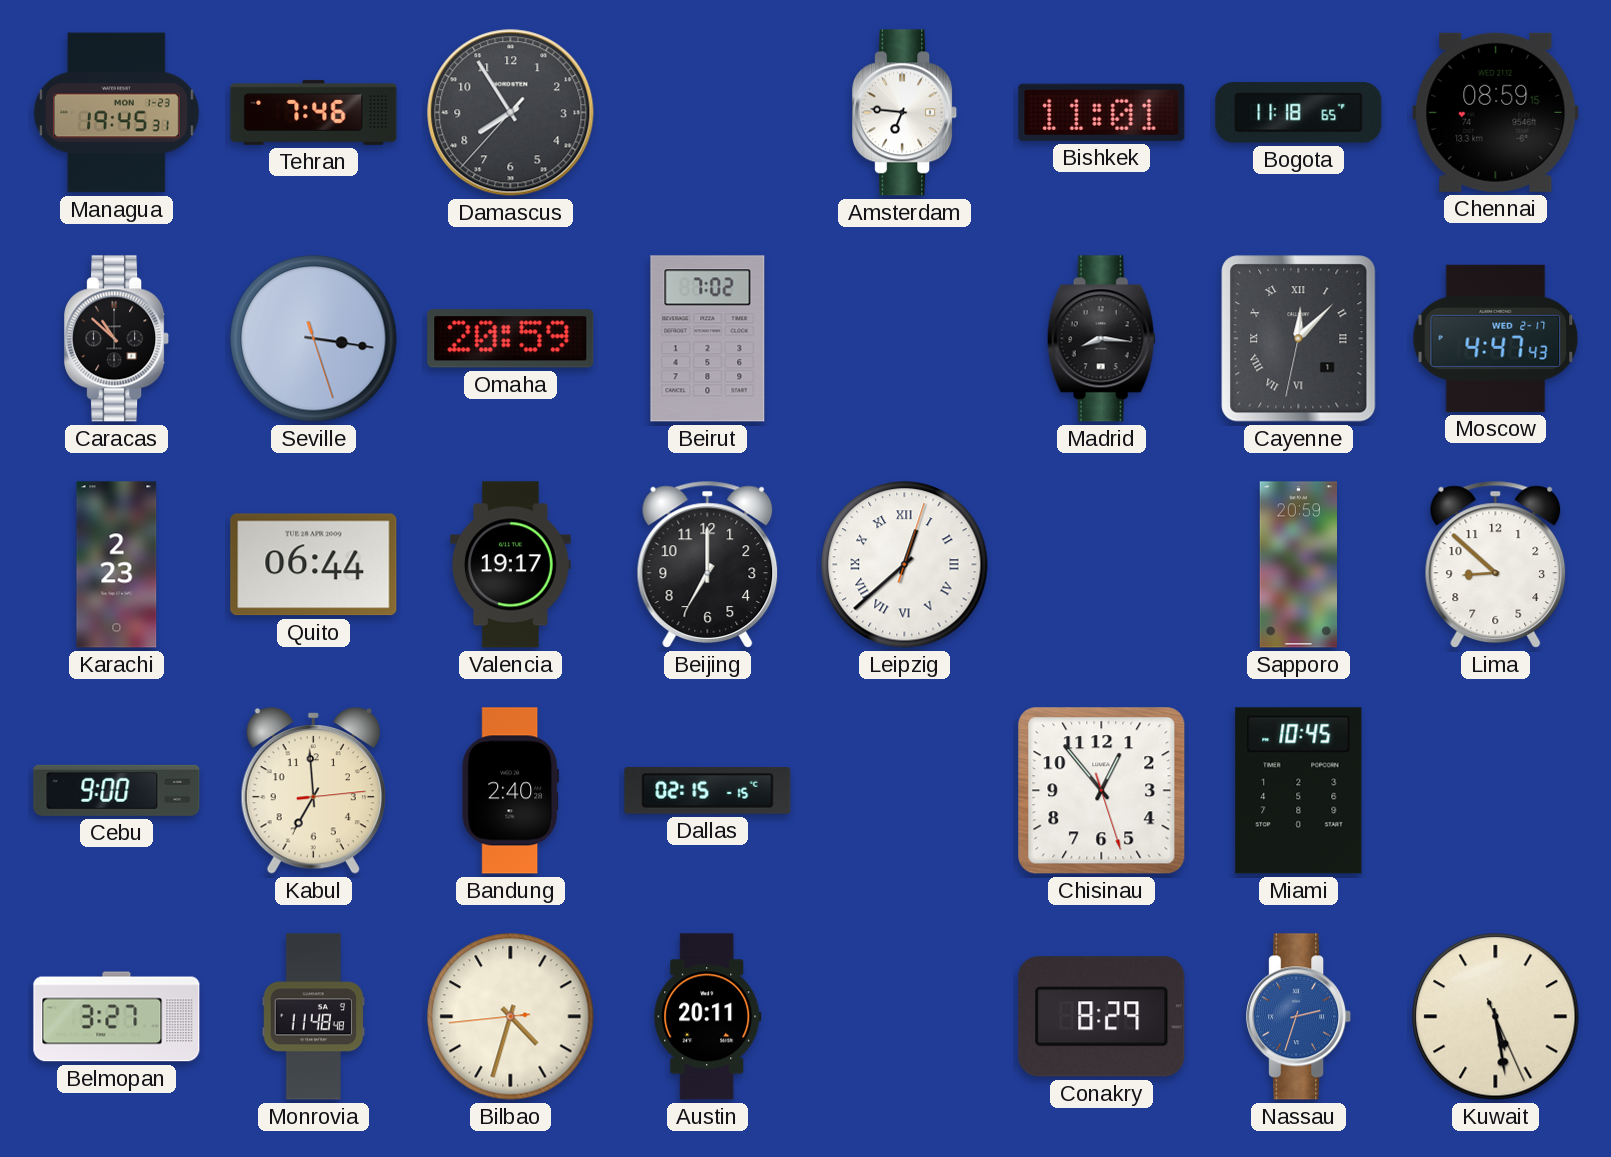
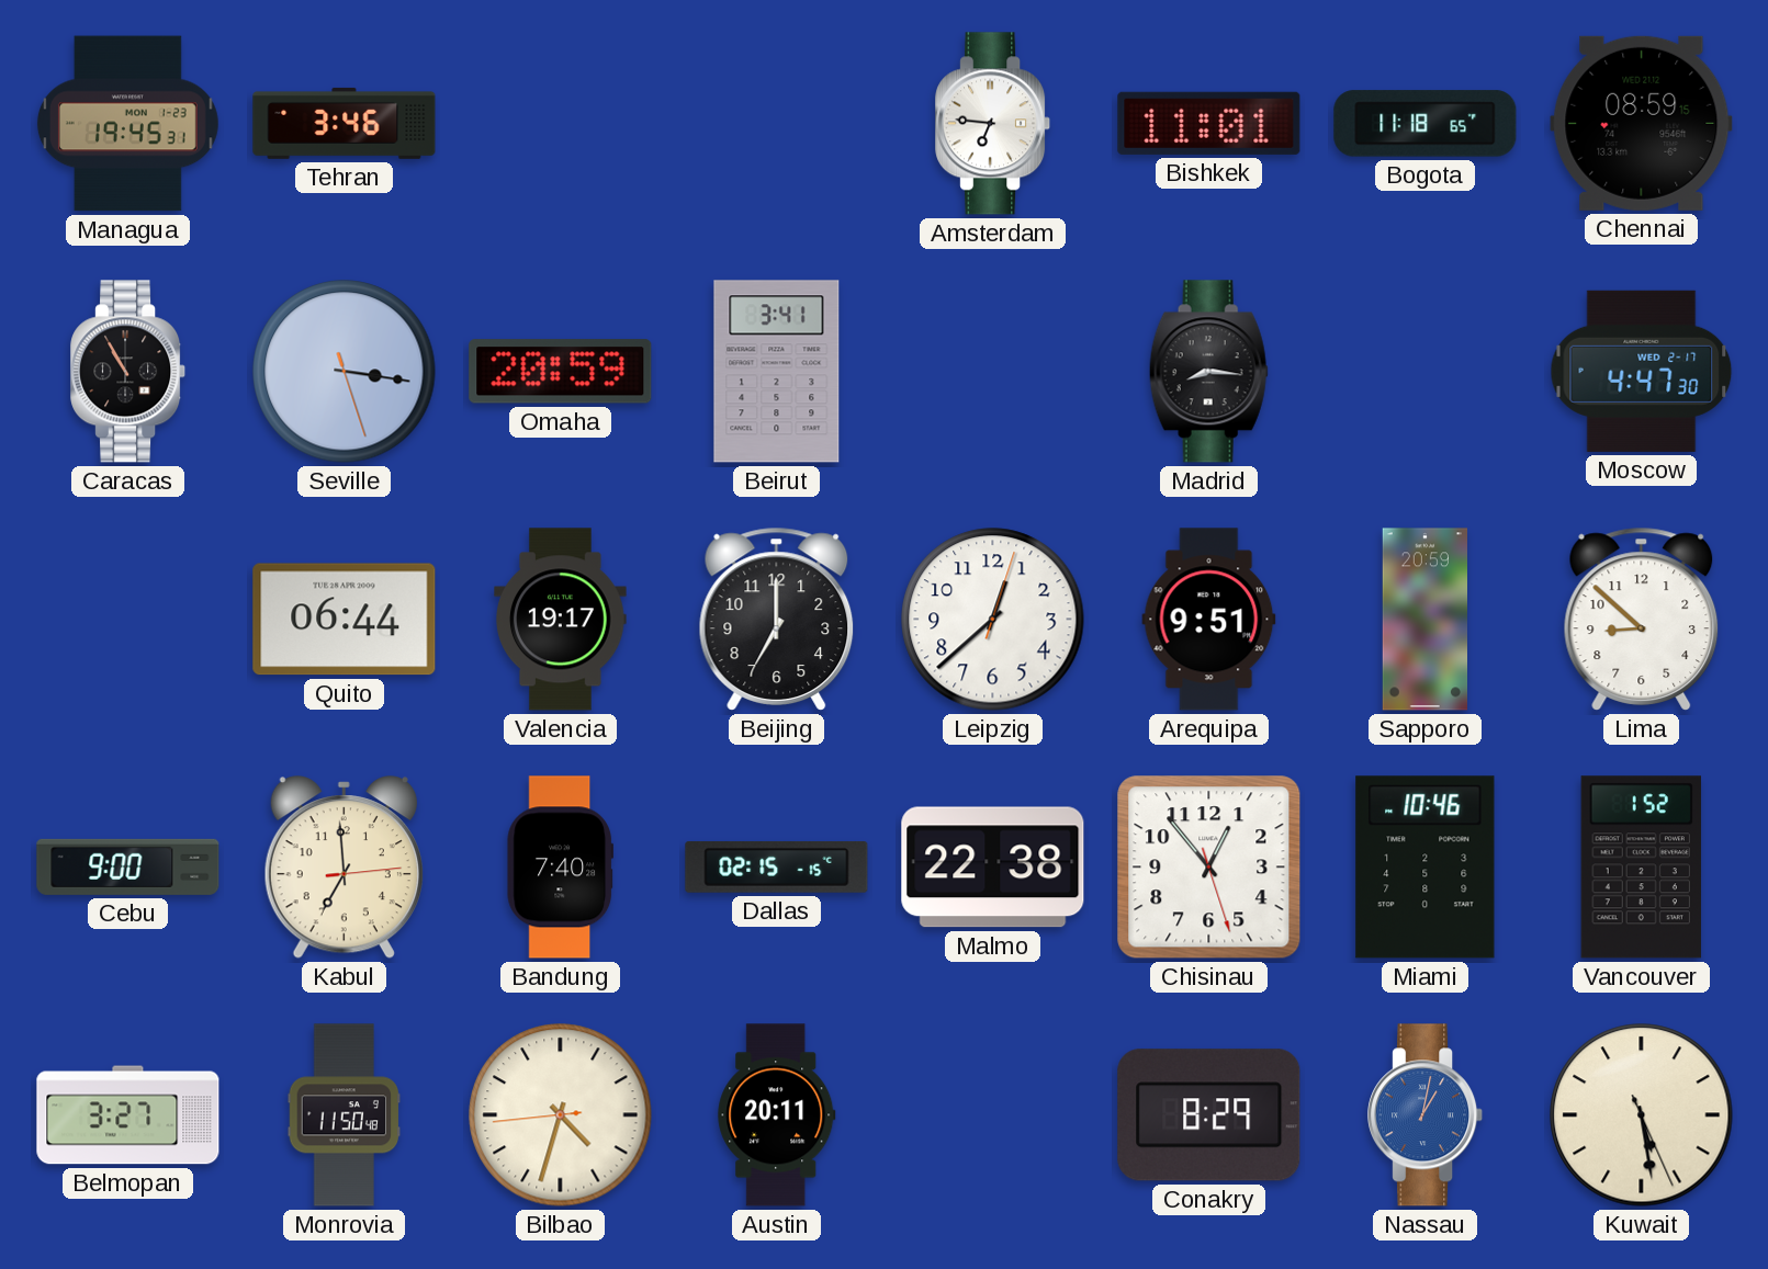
Tehran: 7:46 -> 3:46 (345, 123)
Damascus: 7:54 -> none (511, 113)
Caracas: 10:52 -> 10:55 (128, 372)
Beirut: 7:02 -> 3:41 (777, 372)
Cayenne: 12:07 -> none (1299, 339)
Moscow: 4:47:43 -> 4:47:30 (1642, 371)
Karachi: 2:23 -> none (117, 565)
Leipzig numerals: Roman -> Arabic (993, 620)
Arequipa: none -> 9:51 (1209, 620)
Bandung: 2:40 -> 7:40 (560, 868)
Malmo: none -> 22:38 (993, 868)
Miami: 10:45 -> 10:46 (1426, 868)
Vancouver: none -> 1:52 (1641, 868)
Monrovia: 11:48 -> 11:50 (345, 1115)
Nassau: 2:33 -> 1:02 (1426, 1115)
